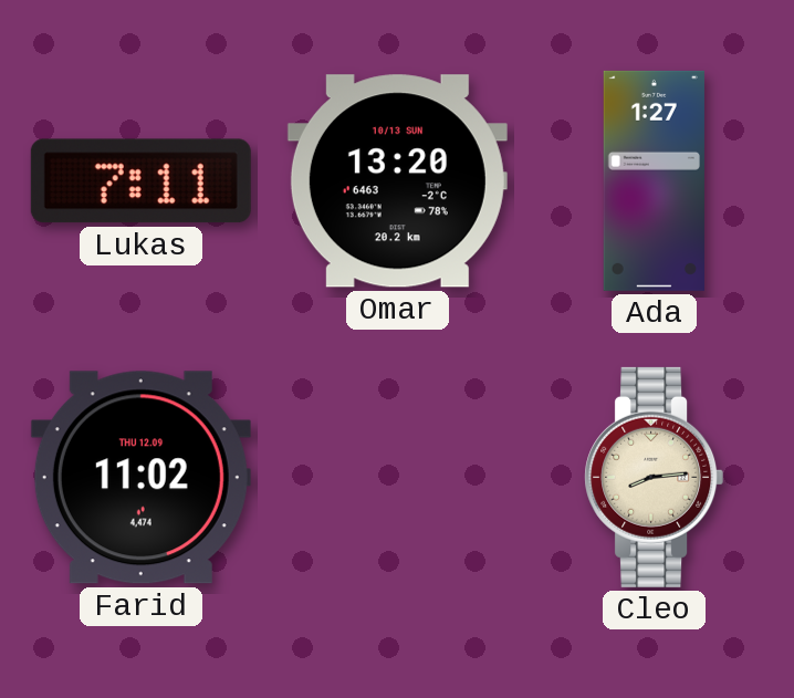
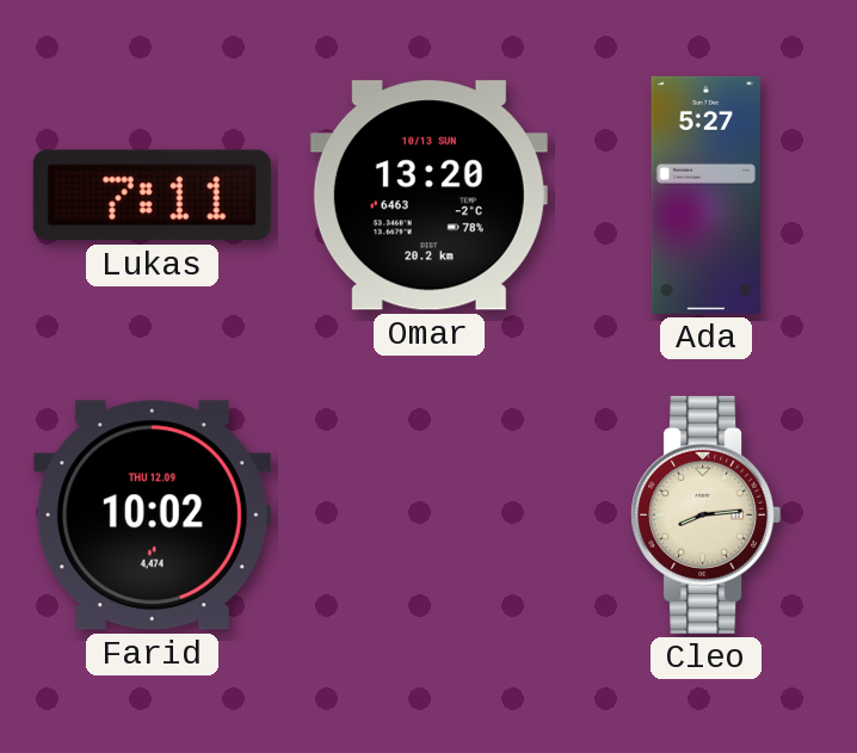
Ada: 1:27 -> 5:27 (705, 195)
Farid: 11:02 -> 10:02 (152, 516)
